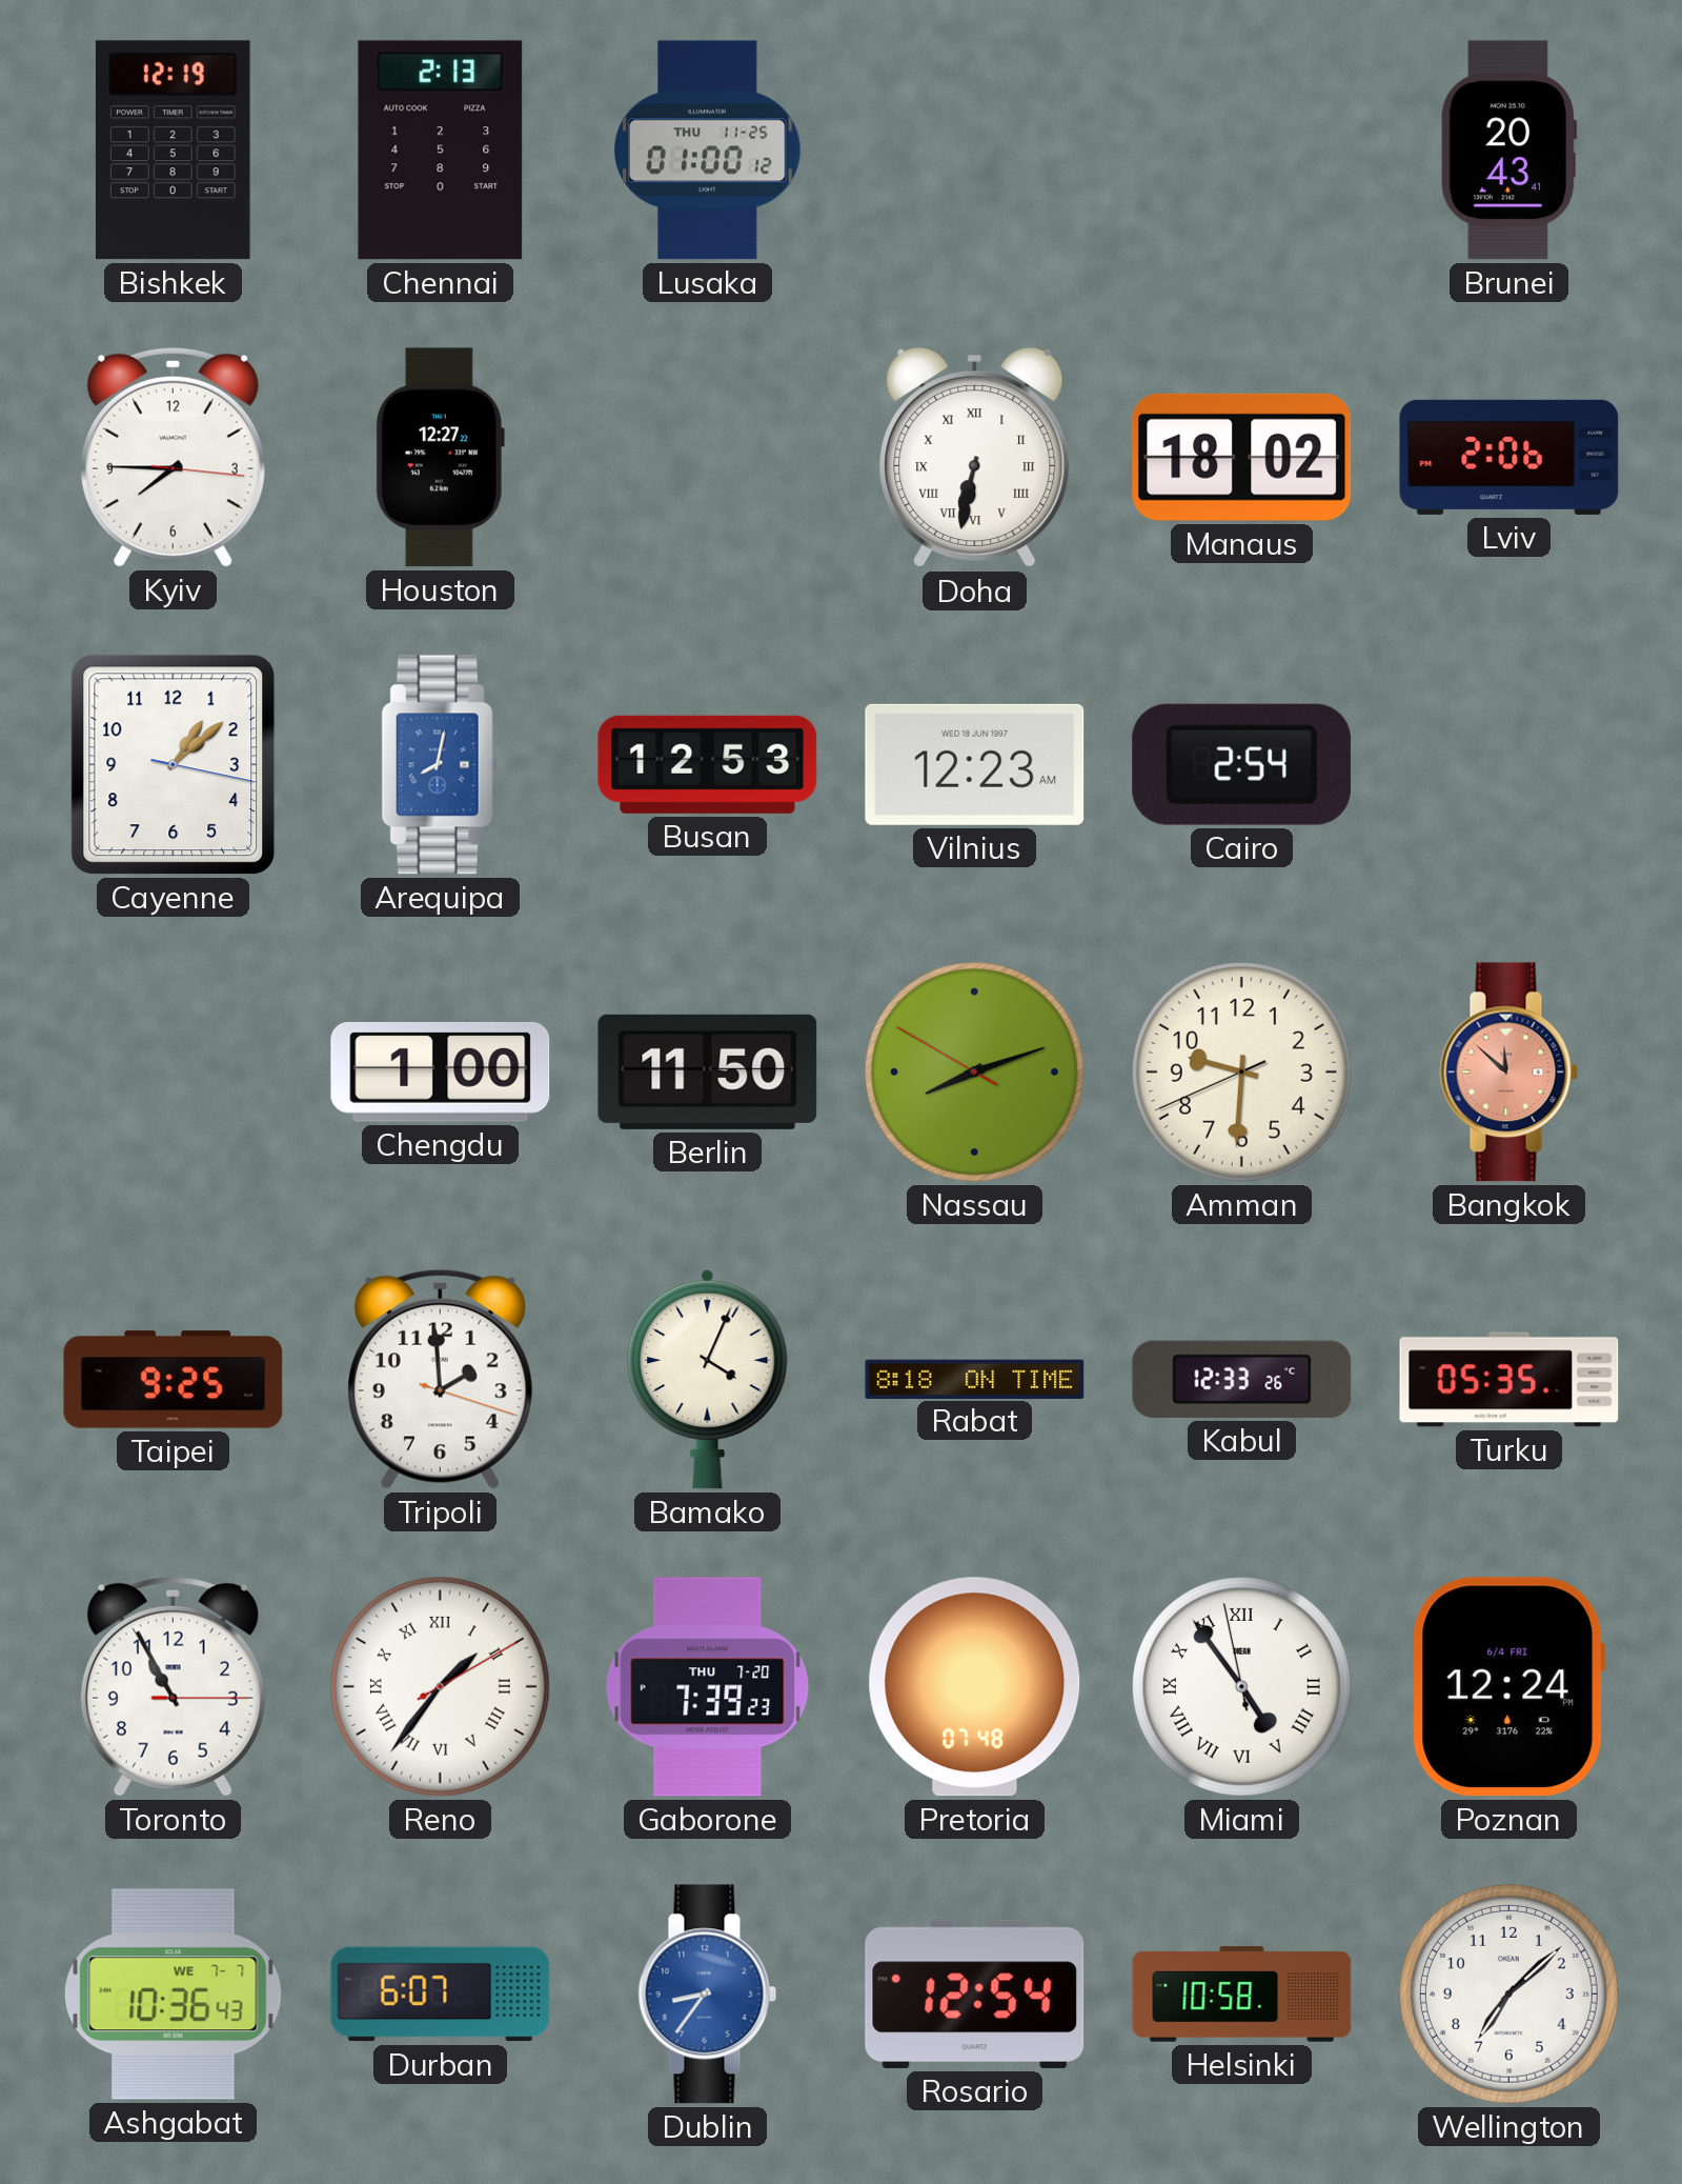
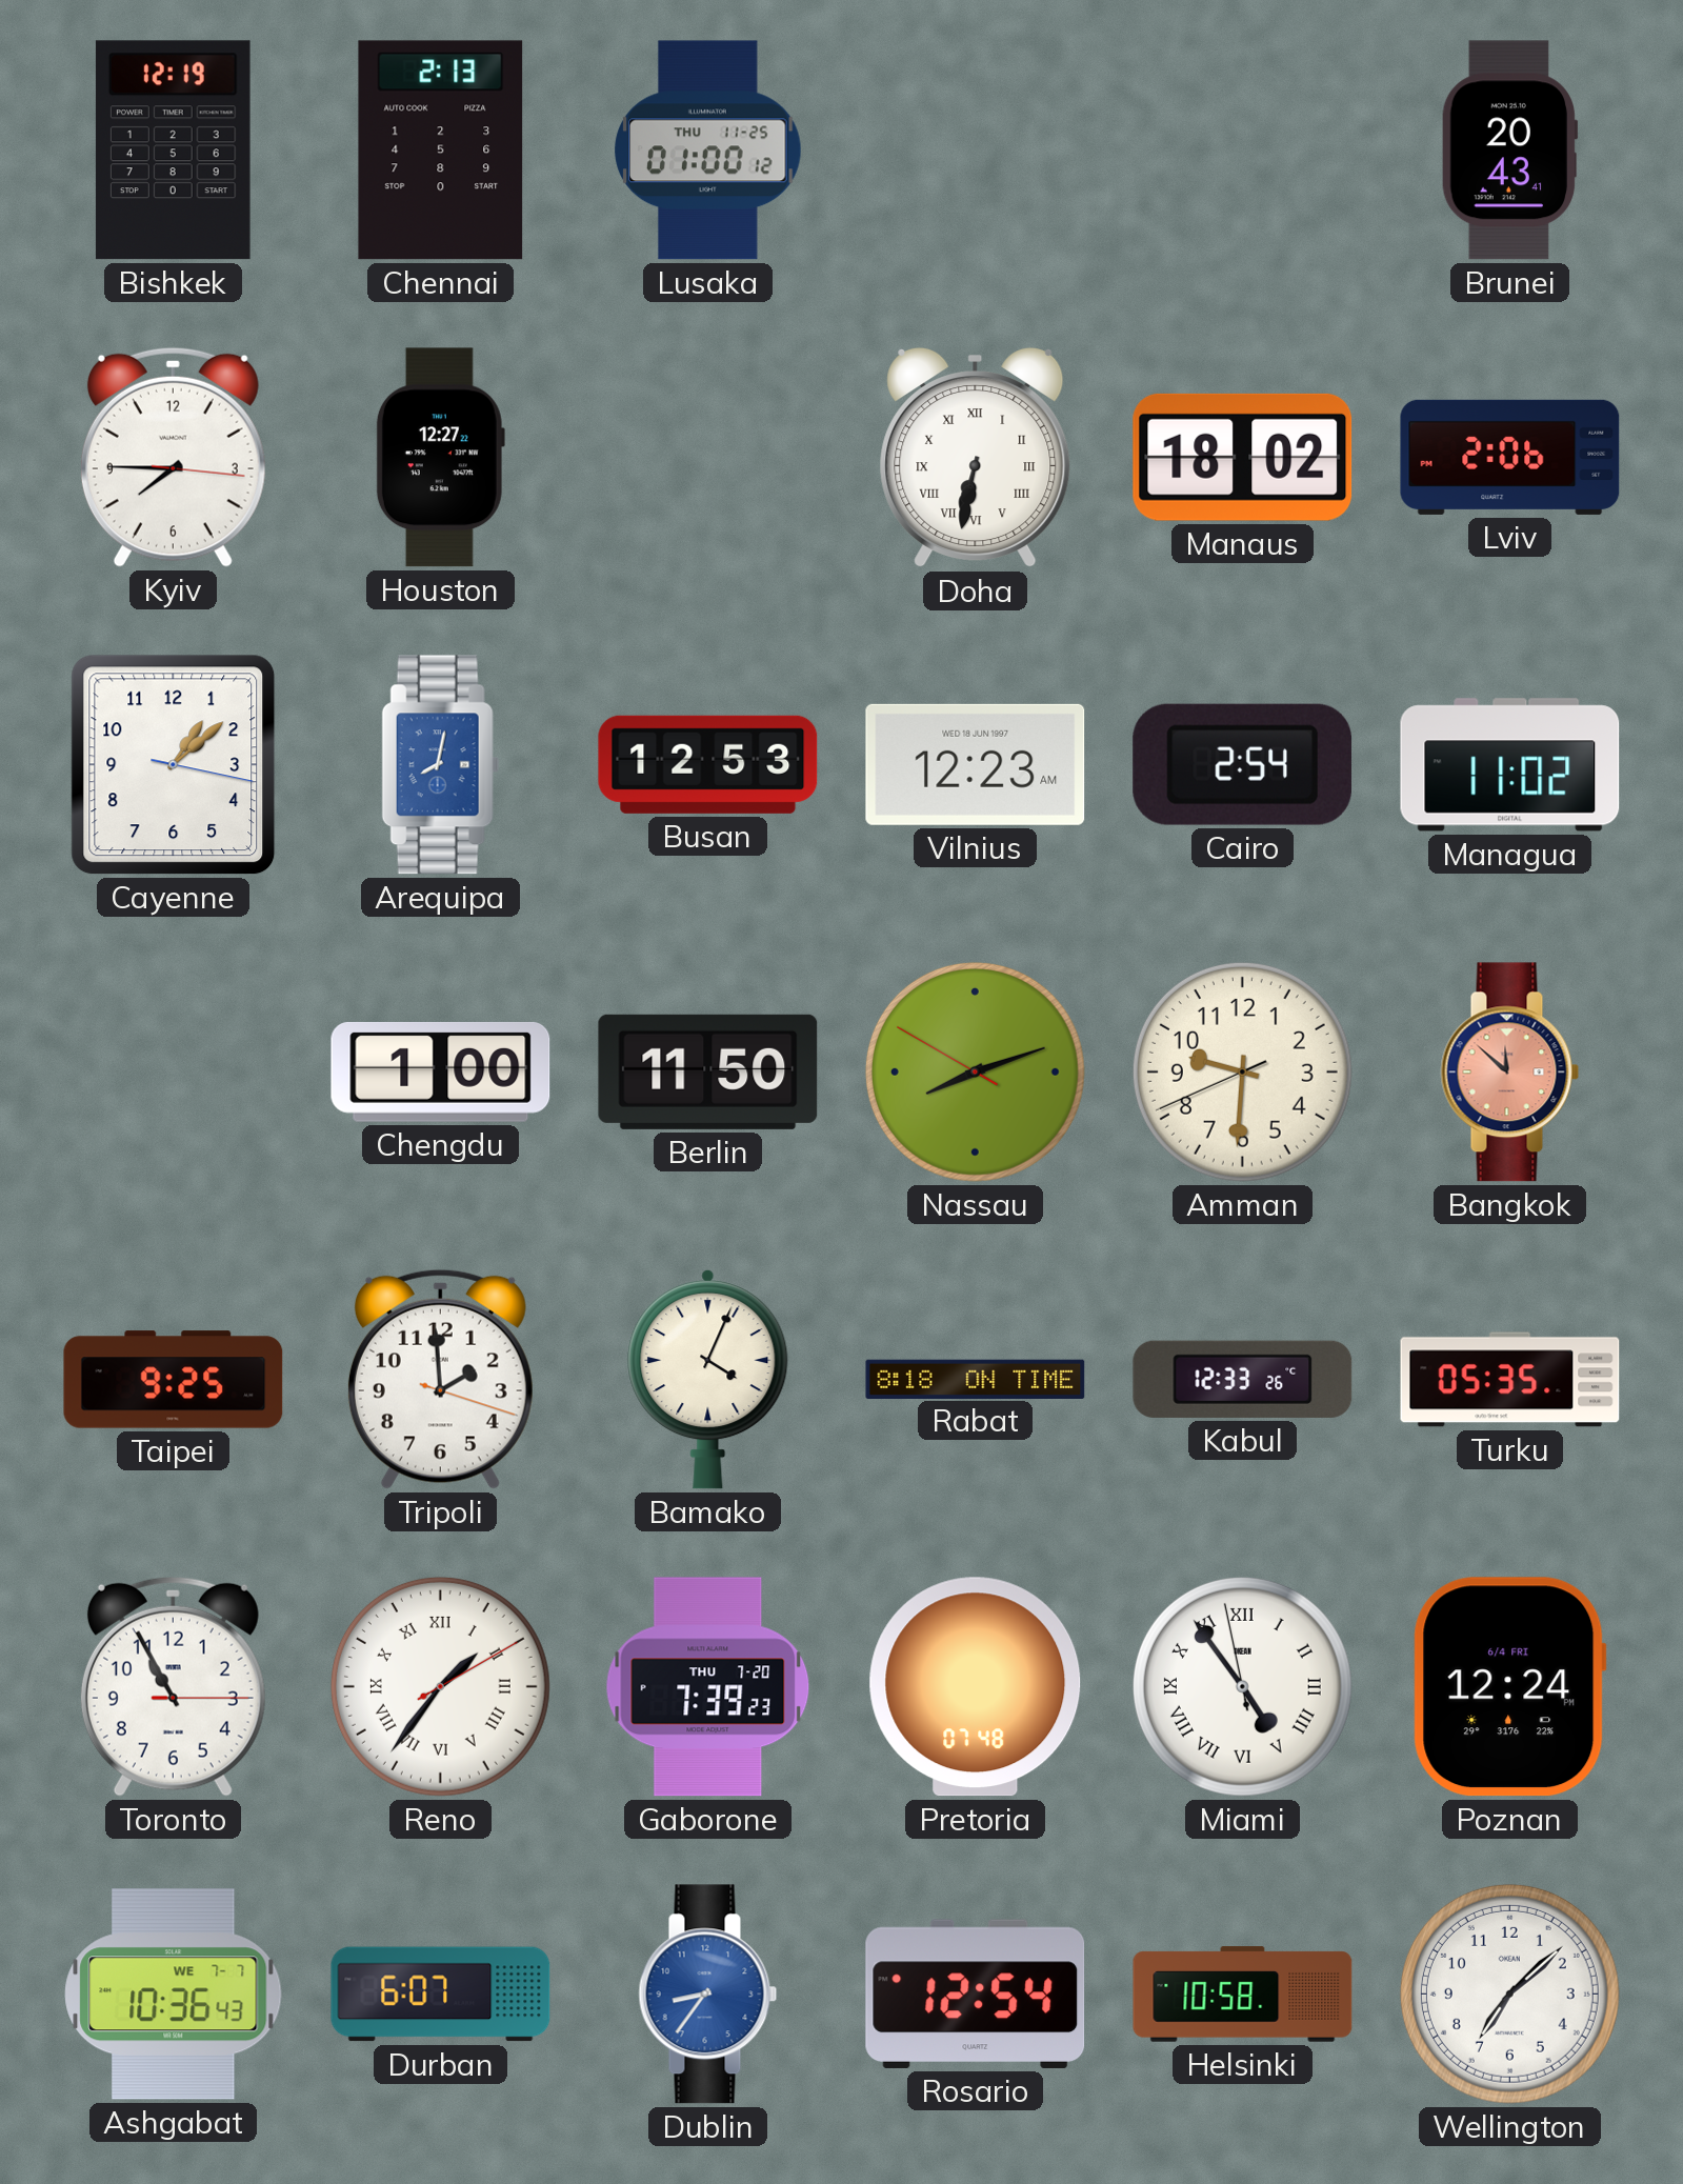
Managua: none -> 11:02 (1510, 765)
